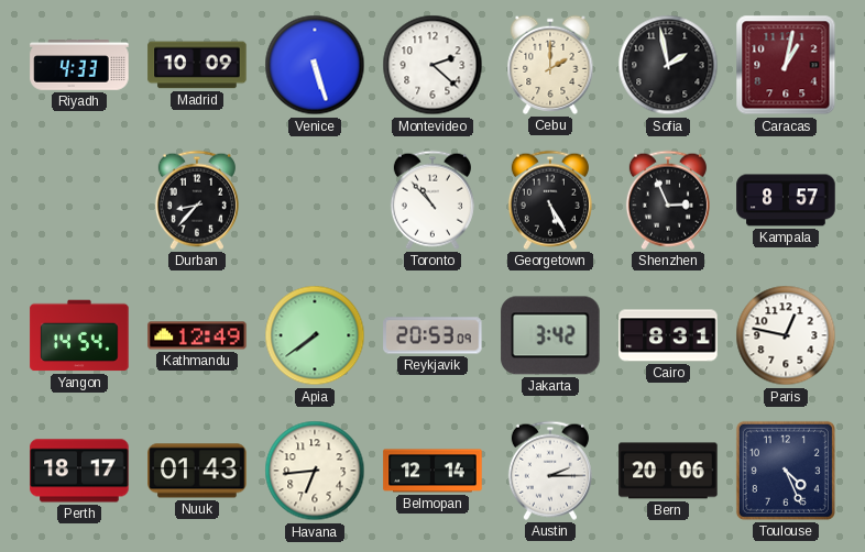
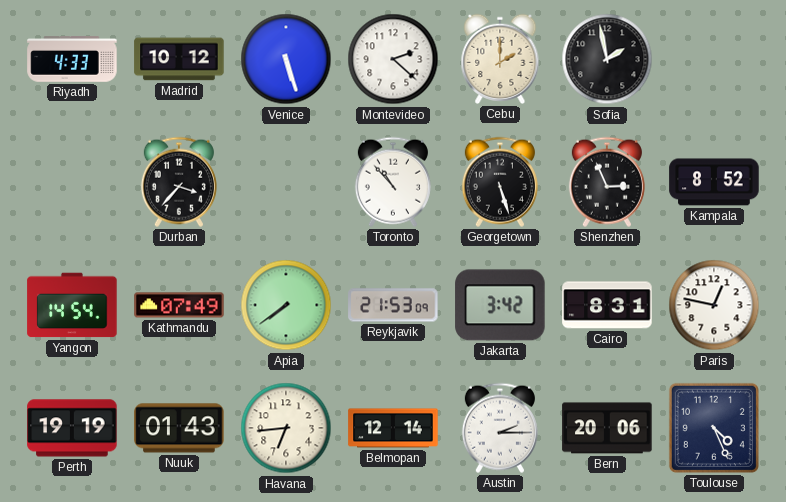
Madrid: 10:09 -> 10:12 (179, 59)
Caracas: 1:02 -> none (786, 65)
Durban: 8:37 -> 3:37 (179, 182)
Georgetown: 5:25 -> 5:27 (500, 182)
Kampala: 8:57 -> 8:52 (714, 182)
Kathmandu: 12:49 -> 07:49 (179, 305)
Reykjavik: 20:53 -> 21:53 (393, 305)
Perth: 18:17 -> 19:19 (72, 428)
